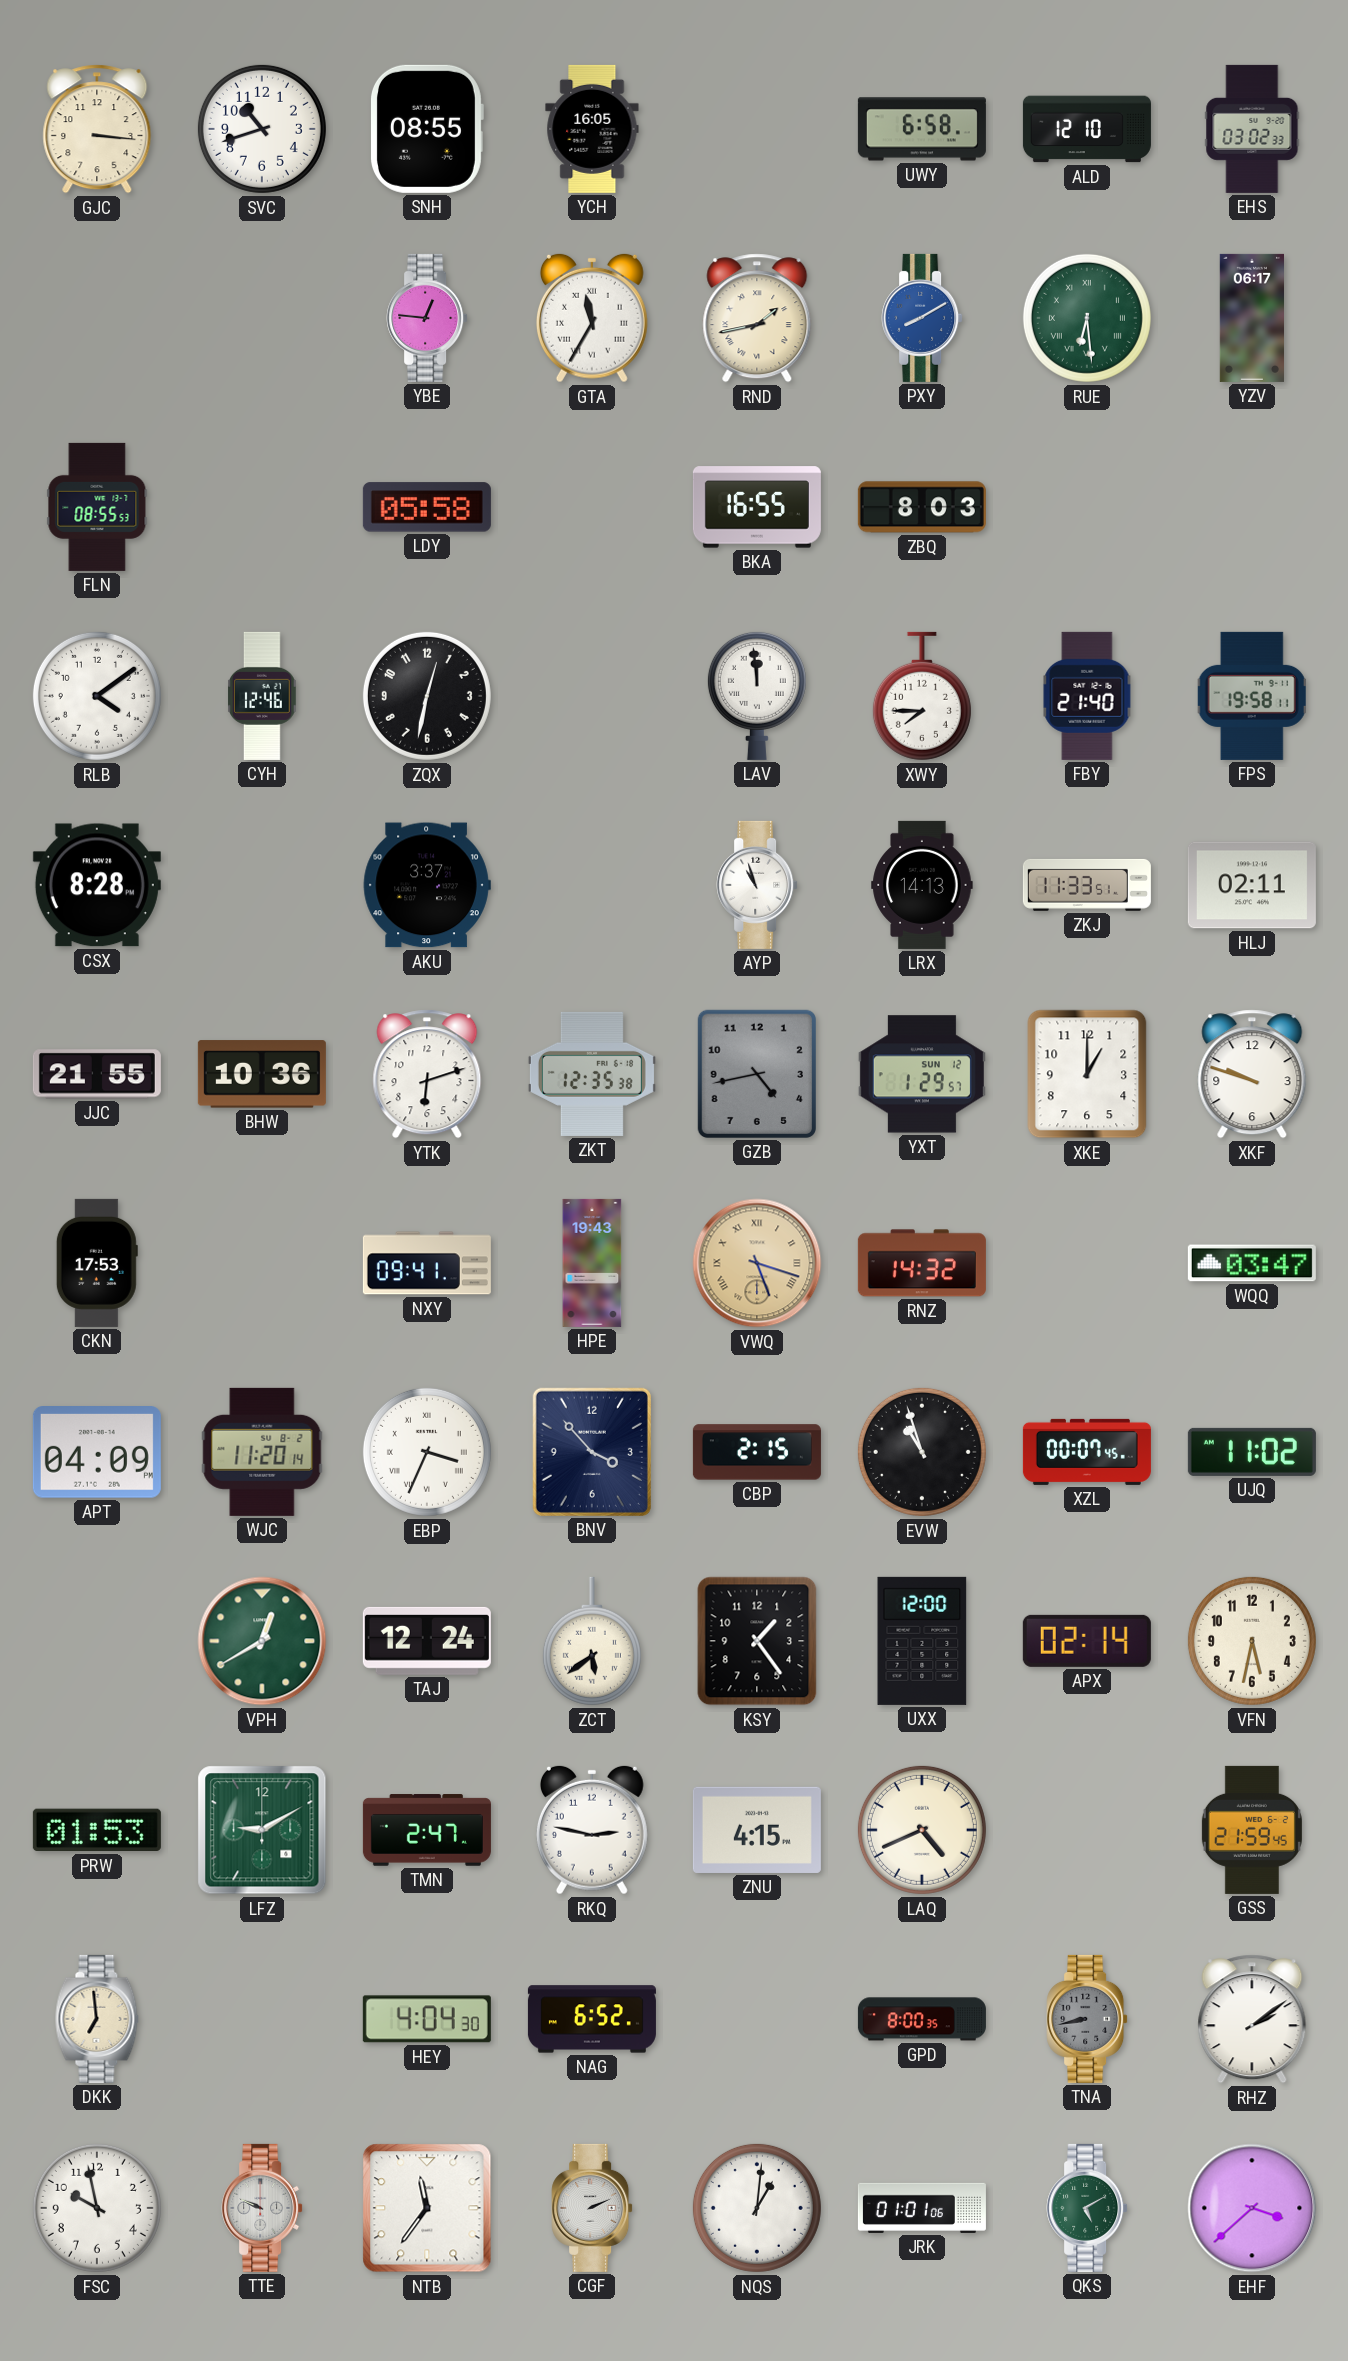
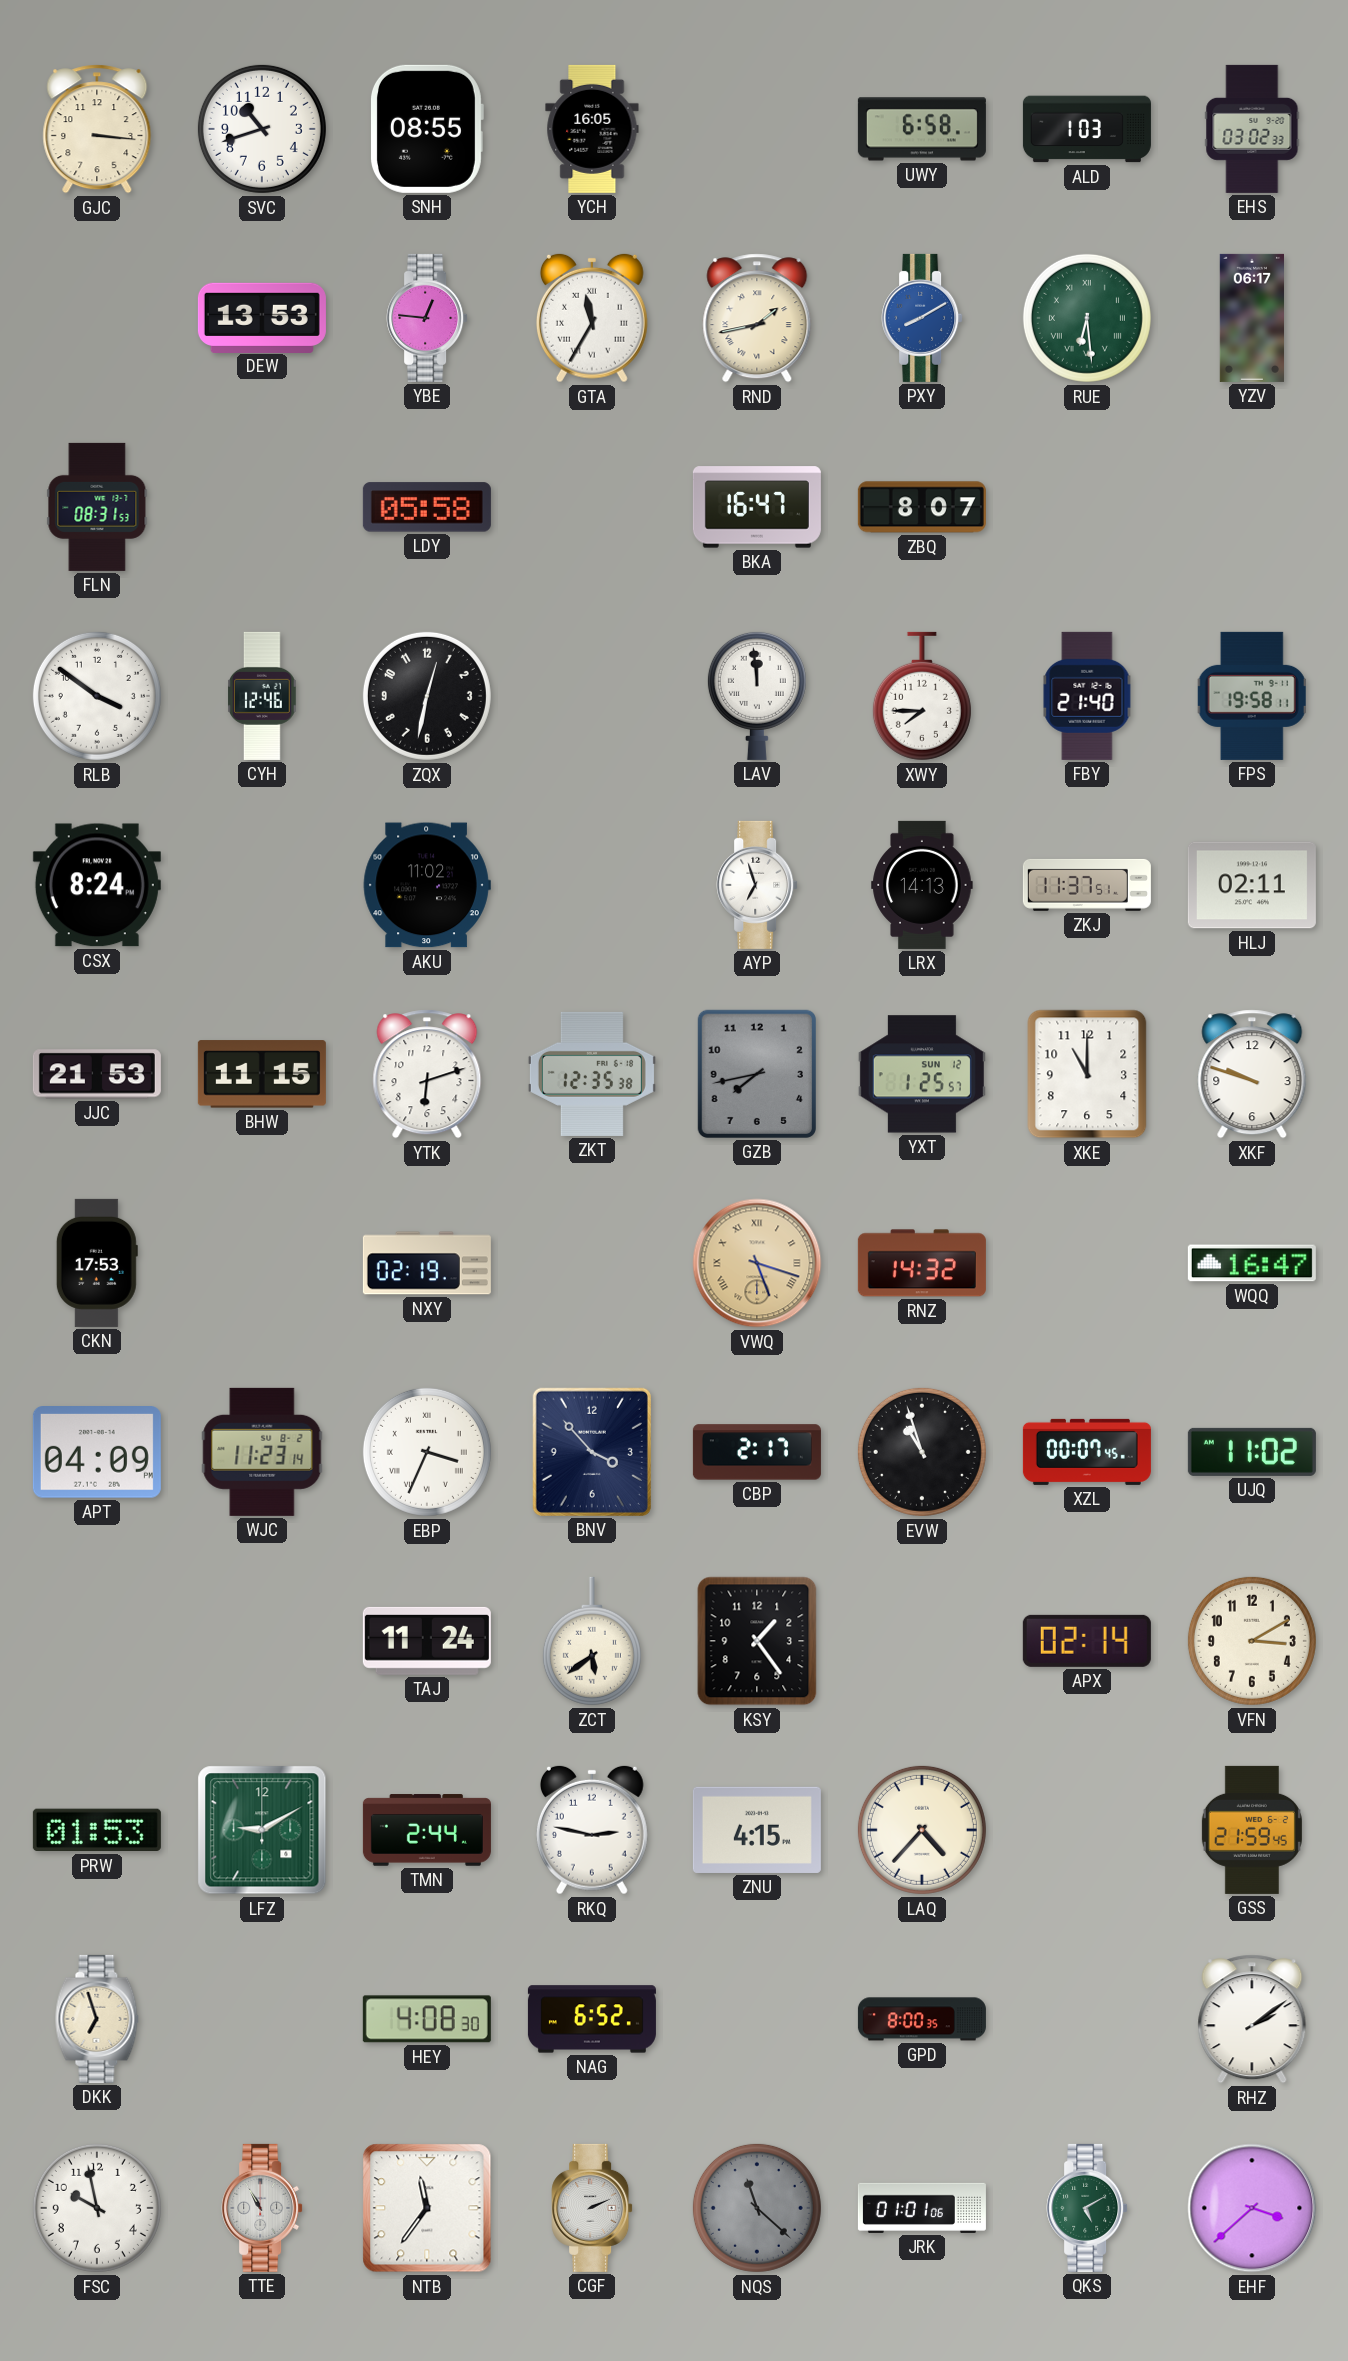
ALD: 12:10 -> 1:03 (1087, 129)
DEW: none -> 13:53 (262, 317)
FLN: 08:55 -> 08:31 (97, 507)
BKA: 16:55 -> 16:47 (757, 507)
ZBQ: 8:03 -> 8:07 (922, 507)
RLB: 4:09 -> 3:51 (97, 696)
CSX: 8:28 -> 8:24 (97, 885)
AKU: 3:37 -> 11:02 (427, 885)
AYP: 10:57 -> 6:57 (757, 885)
ZKJ: 11:33 -> 11:37 (1087, 885)
JJC: 21:55 -> 21:53 (97, 1074)
BHW: 10:36 -> 11:15 (262, 1074)
GZB: 4:43 -> 7:43 (757, 1074)
YXT: 1:29 -> 1:25 (922, 1074)
XKE: 1:00 -> 11:00 (1087, 1074)
NXY: 09:41 -> 02:19 (427, 1263)
HPE: 19:43 -> none (592, 1263)
WQQ: 03:47 -> 16:47 (1252, 1263)
WJC: 11:20 -> 11:23 (262, 1452)
CBP: 2:15 -> 2:17 (757, 1452)
VPH: 12:40 -> none (262, 1641)
TAJ: 12:24 -> 11:24 (427, 1641)
UXX: 12:00 -> none (922, 1641)
VFN: 5:32 -> 3:10 (1252, 1641)
TMN: 2:47 -> 2:44 (427, 1830)
LAQ: 4:41 -> 4:37 (922, 1830)
DKK: 6:59 -> 6:57 (97, 2019)
HEY: 4:04 -> 4:08 (427, 2019)
TNA: 8:43 -> none (1087, 2019)
TTE: 9:49 -> 10:55 (262, 2208)
NQS: 1:01 -> 11:22 (757, 2208)
NQS dial: white -> grey (757, 2208)
